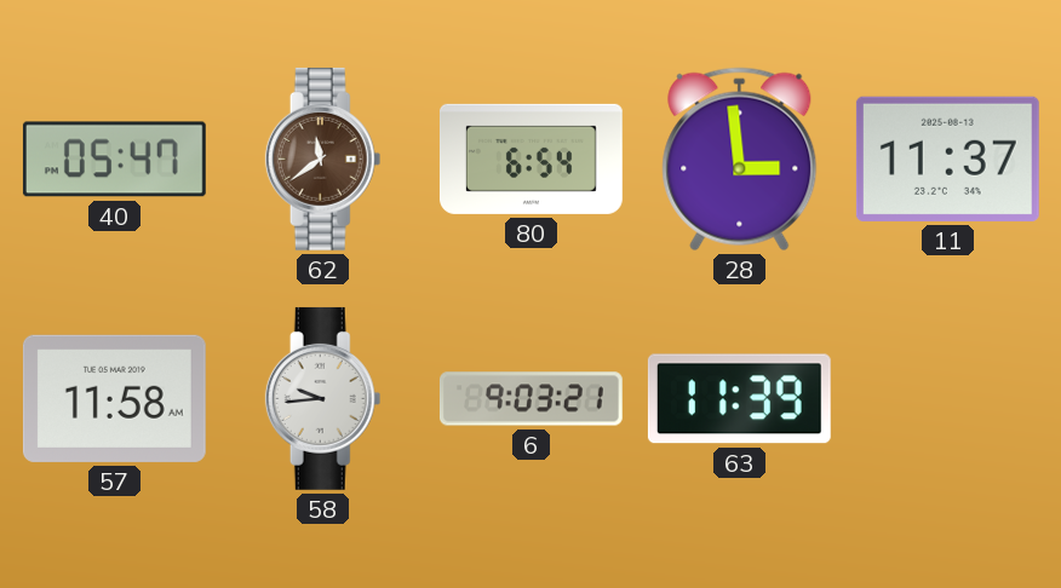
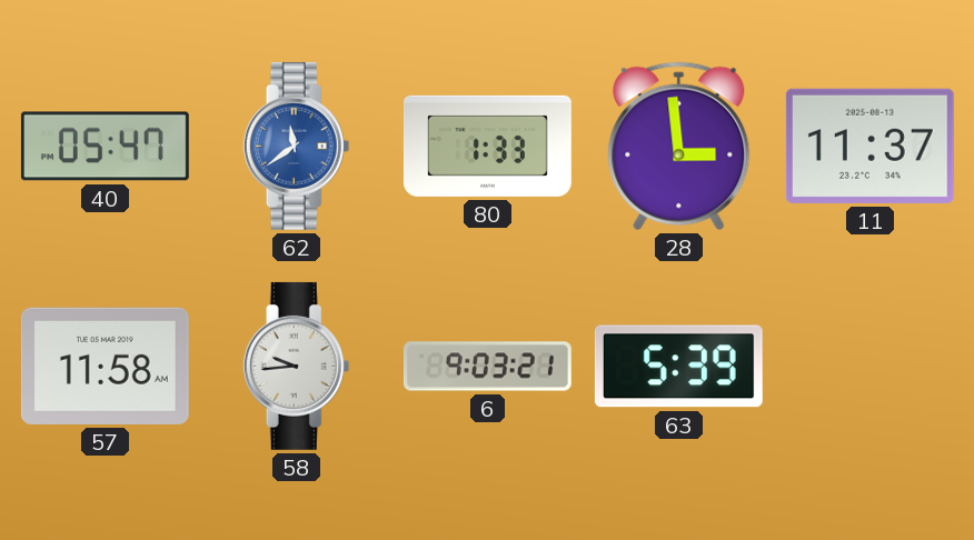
62 dial: brown -> blue (297, 146)
80: 6:54 -> 1:33 (487, 146)
63: 11:39 -> 5:39 (678, 367)
